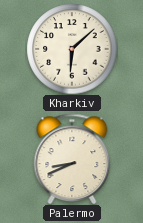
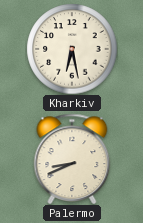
Kharkiv: 6:08 -> 6:28 (72, 49)
